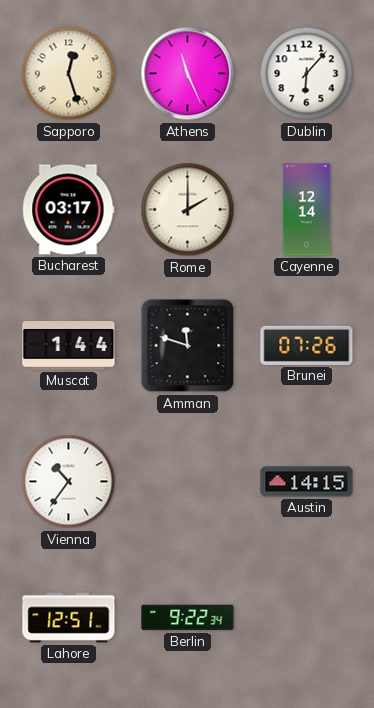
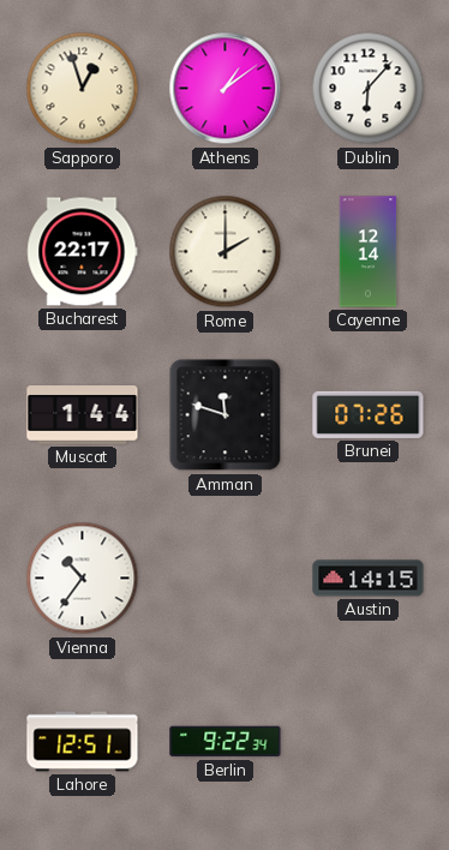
Sapporo: 12:27 -> 12:57 (83, 89)
Athens: 11:26 -> 1:09 (226, 89)
Bucharest: 03:17 -> 22:17 (83, 252)
